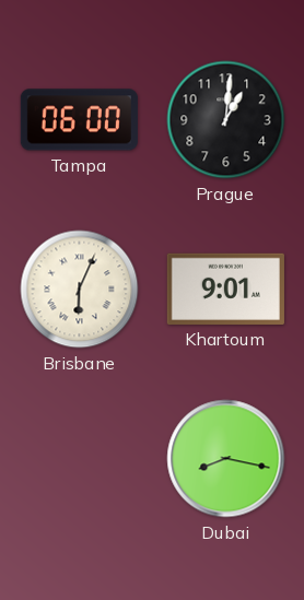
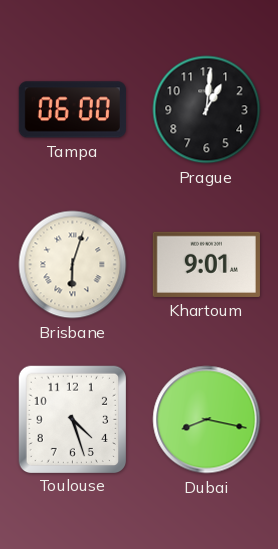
Brisbane: 6:04 -> 6:03 (73, 265)
Toulouse: none -> 4:27 (72, 419)
